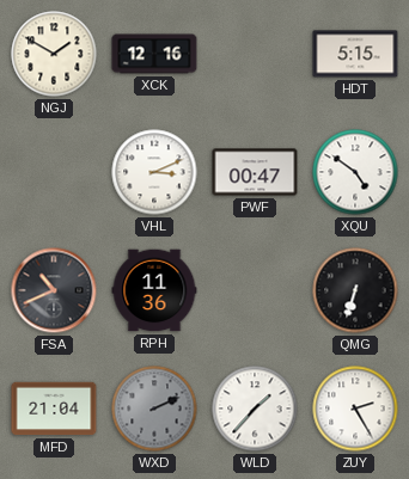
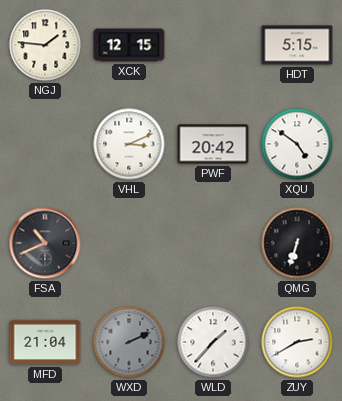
NGJ: 1:50 -> 1:46 (45, 45)
XCK: 12:16 -> 12:15 (129, 45)
PWF: 00:47 -> 20:42 (213, 144)
RPH: 11:36 -> none (154, 290)
ZUY: 2:25 -> 2:40 (297, 342)
